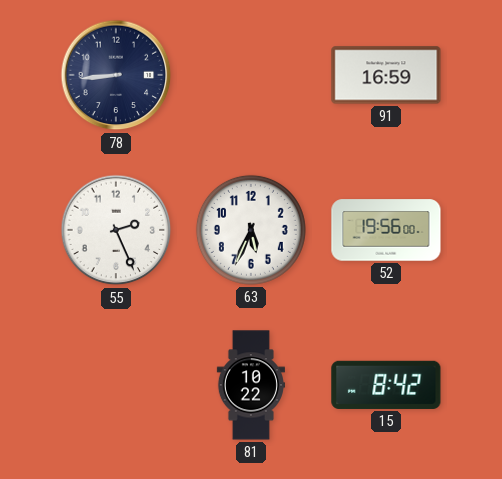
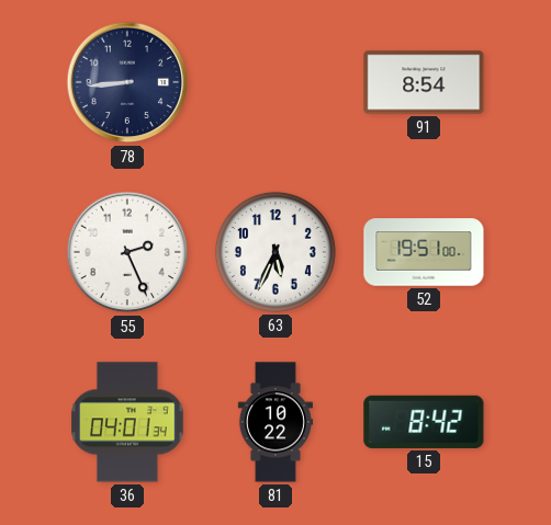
91: 16:59 -> 8:54 (424, 82)
52: 19:56 -> 19:51 (424, 252)
36: none -> 04:01 (127, 422)
